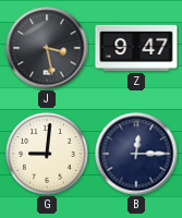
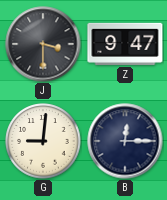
J: 3:28 -> 3:30 (43, 44)
